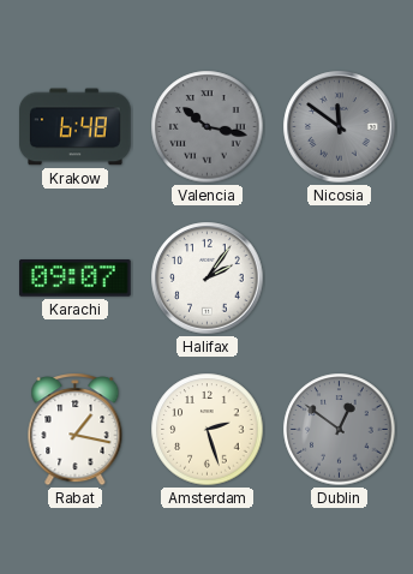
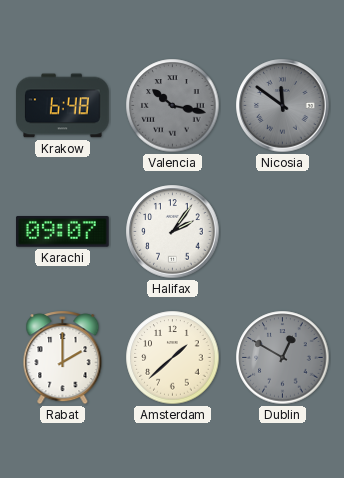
Rabat: 1:17 -> 2:00 (63, 358)
Amsterdam: 2:27 -> 1:38 (173, 358)
Dublin: 12:51 -> 12:50 (283, 358)
